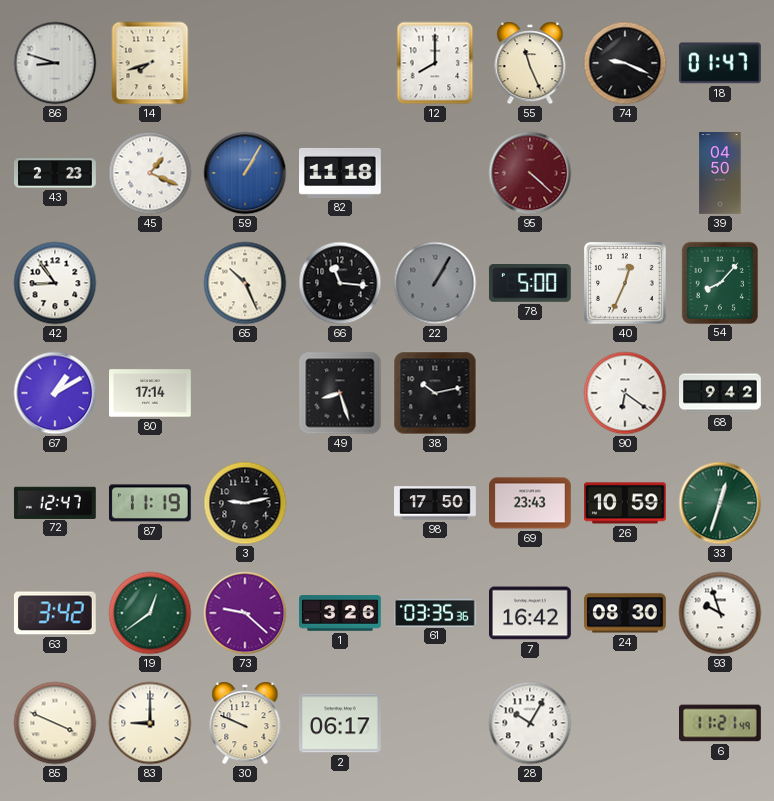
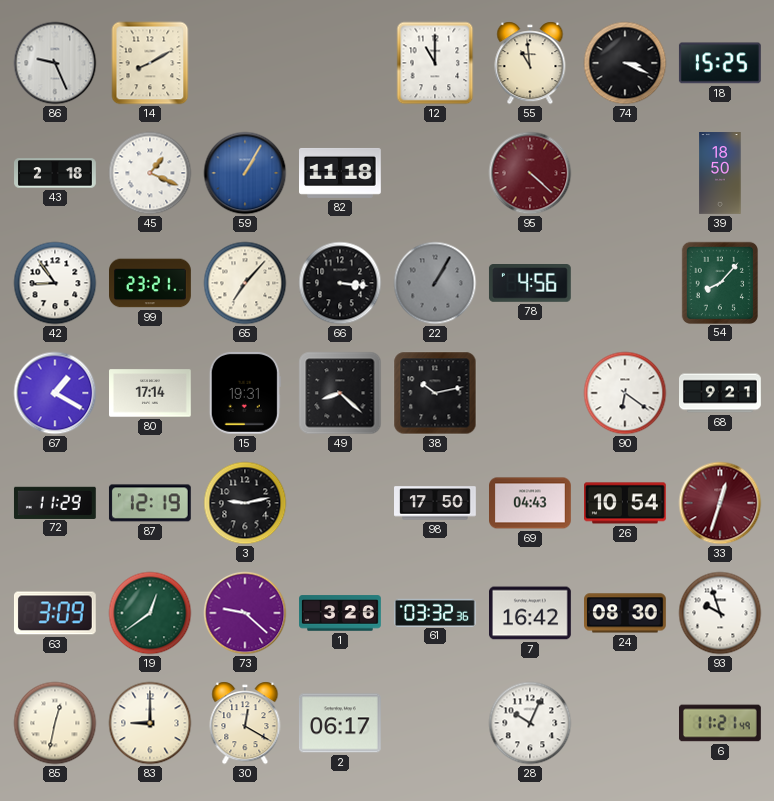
86: 8:48 -> 9:26 (55, 63)
14: 7:42 -> 8:10 (150, 63)
12: 8:00 -> 11:00 (435, 63)
55: 11:26 -> 10:59 (530, 63)
74: 9:19 -> 3:19 (625, 63)
18: 01:47 -> 15:25 (720, 63)
43: 2:23 -> 2:18 (55, 173)
39: 04:50 -> 18:50 (720, 173)
99: none -> 23:21 (151, 283)
65: 10:26 -> 7:07 (245, 283)
66: 11:16 -> 3:16 (340, 283)
78: 5:00 -> 4:56 (530, 284)
40: 12:34 -> none (625, 283)
67: 1:10 -> 1:20 (55, 393)
15: none -> 19:31 (245, 393)
49: 8:27 -> 8:22 (340, 393)
68: 9:42 -> 9:21 (721, 393)
72: 12:47 -> 11:29 (55, 502)
87: 11:19 -> 12:19 (150, 503)
69: 23:43 -> 04:43 (531, 503)
26: 10:59 -> 10:54 (626, 503)
33 dial: green -> burgundy (720, 503)
63: 3:42 -> 3:09 (55, 613)
61: 03:35 -> 03:32 (436, 612)
85: 3:49 -> 12:32 (55, 723)
30: 9:49 -> 12:20 (245, 723)
28: 10:05 -> 10:04 (530, 723)
